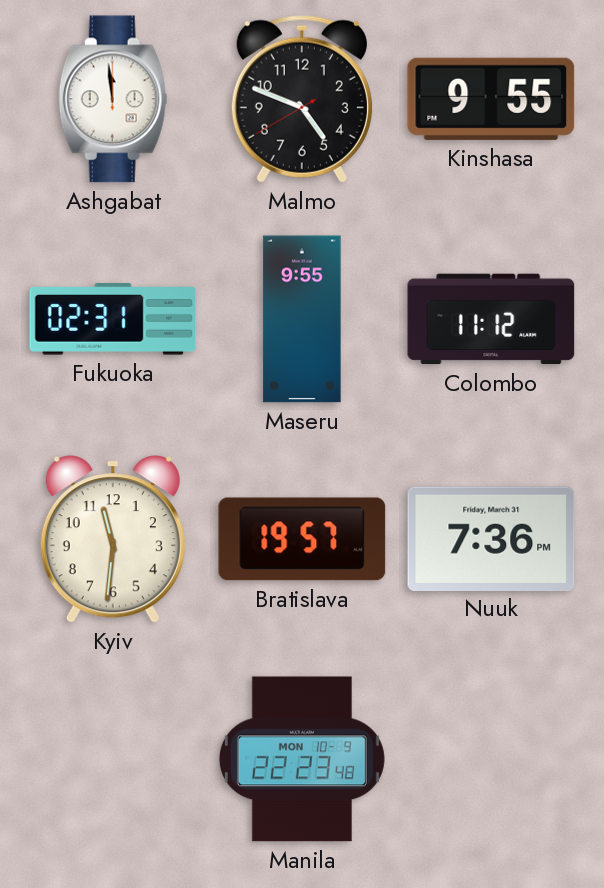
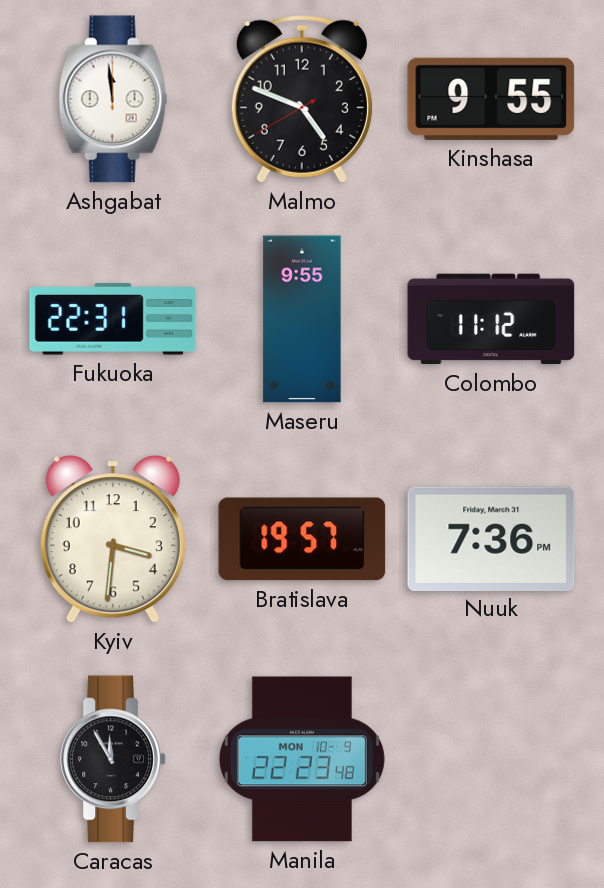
Fukuoka: 02:31 -> 22:31 (113, 319)
Kyiv: 11:31 -> 3:31 (113, 539)
Caracas: none -> 11:55 (113, 759)
